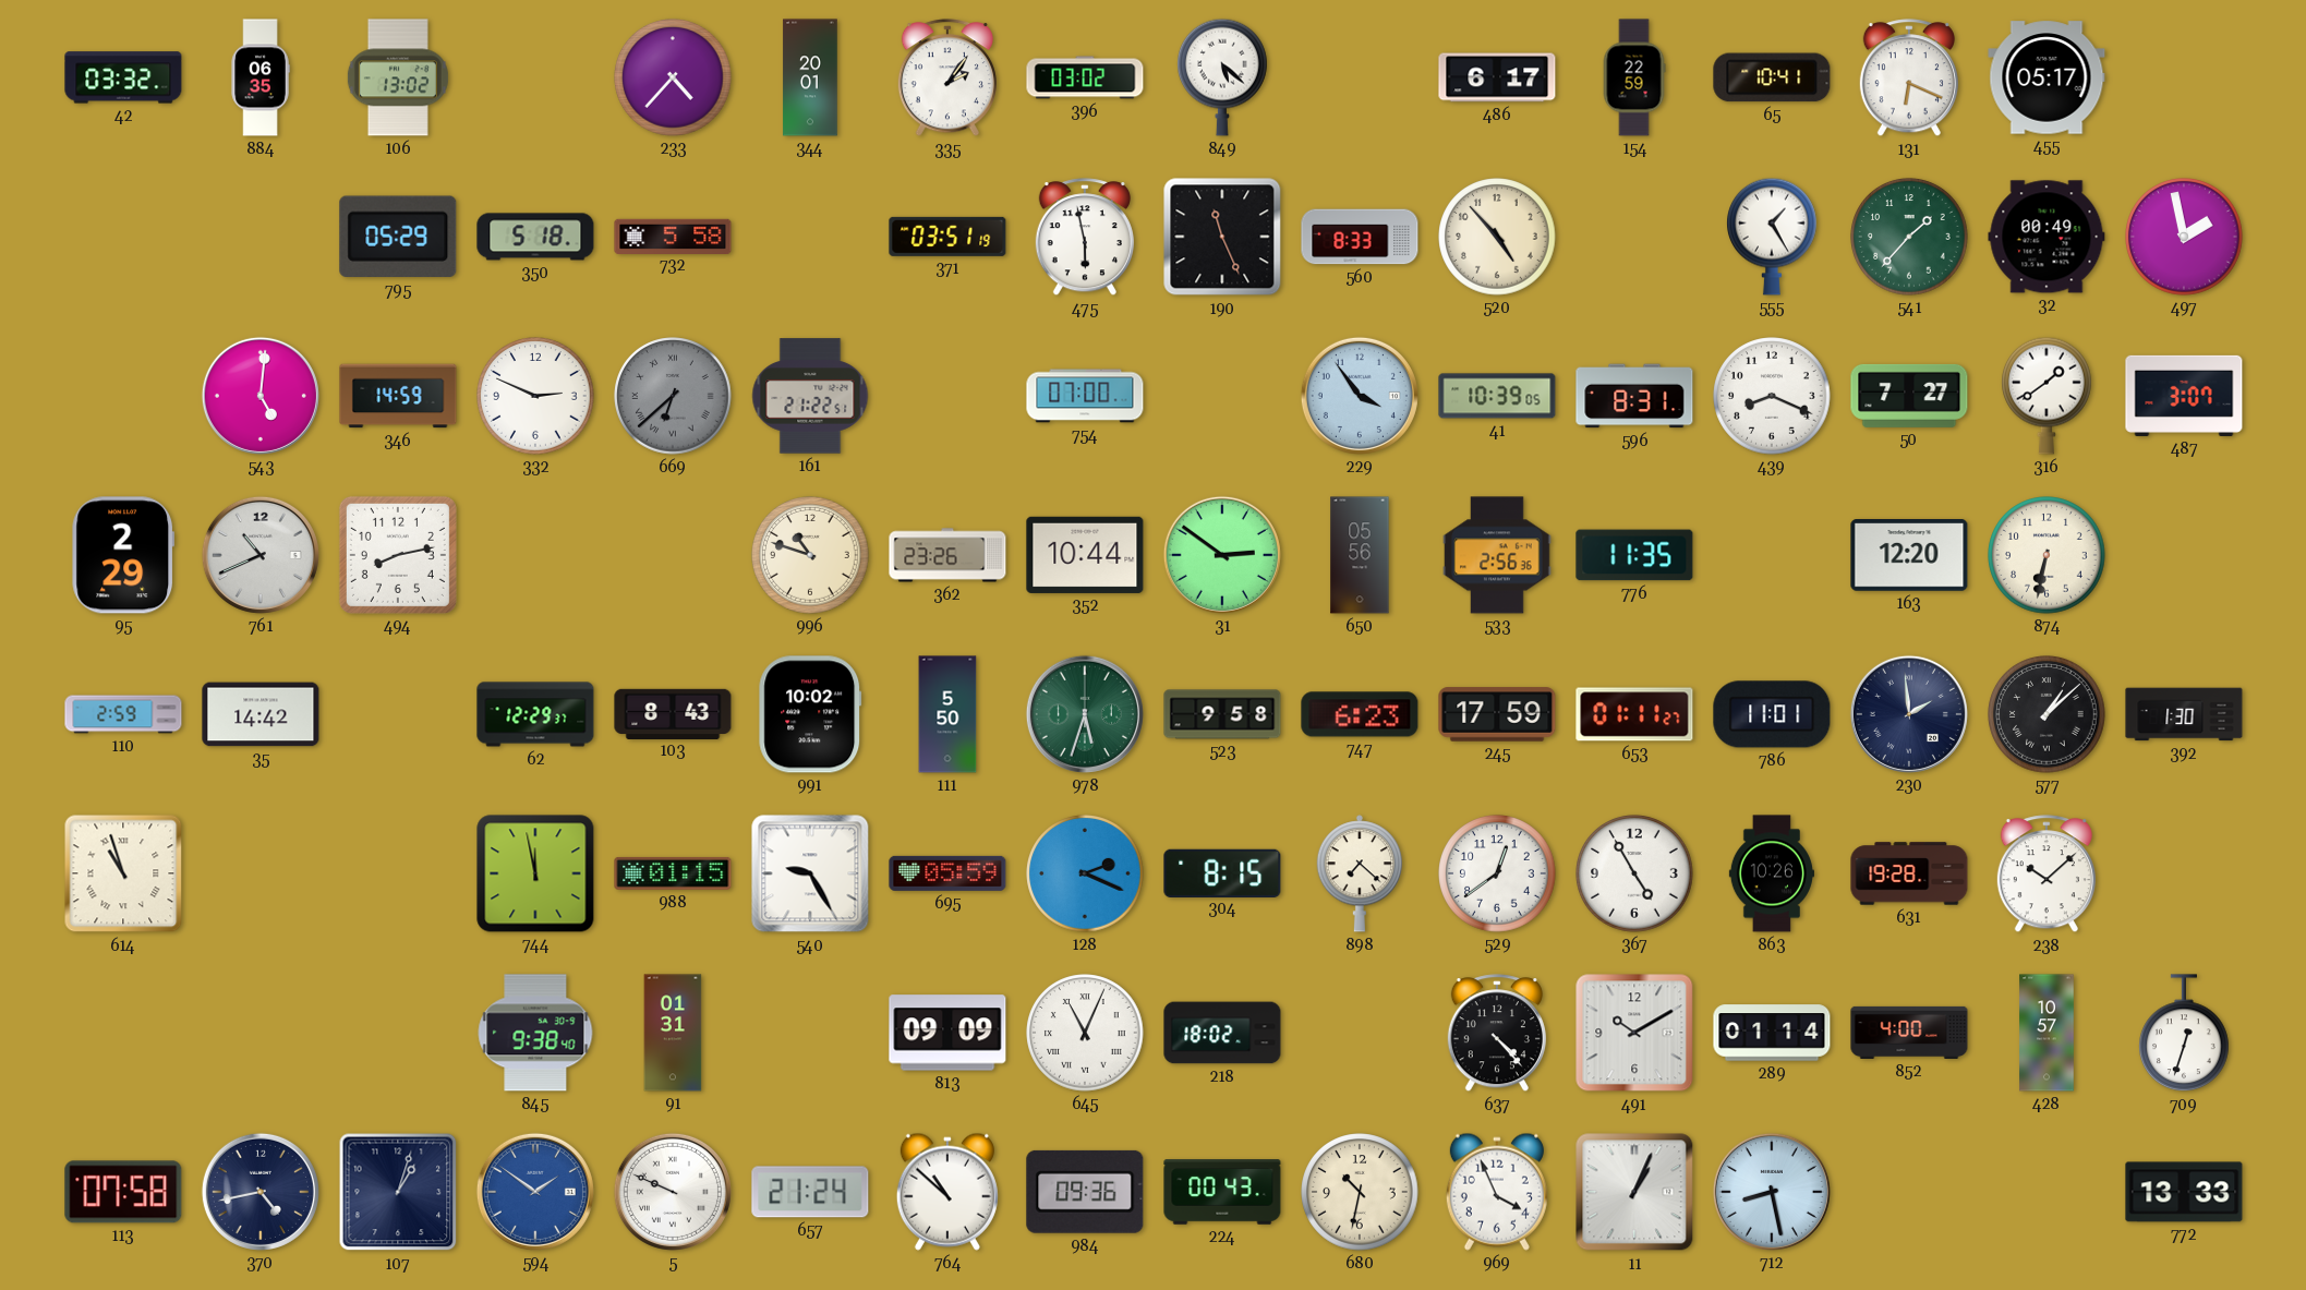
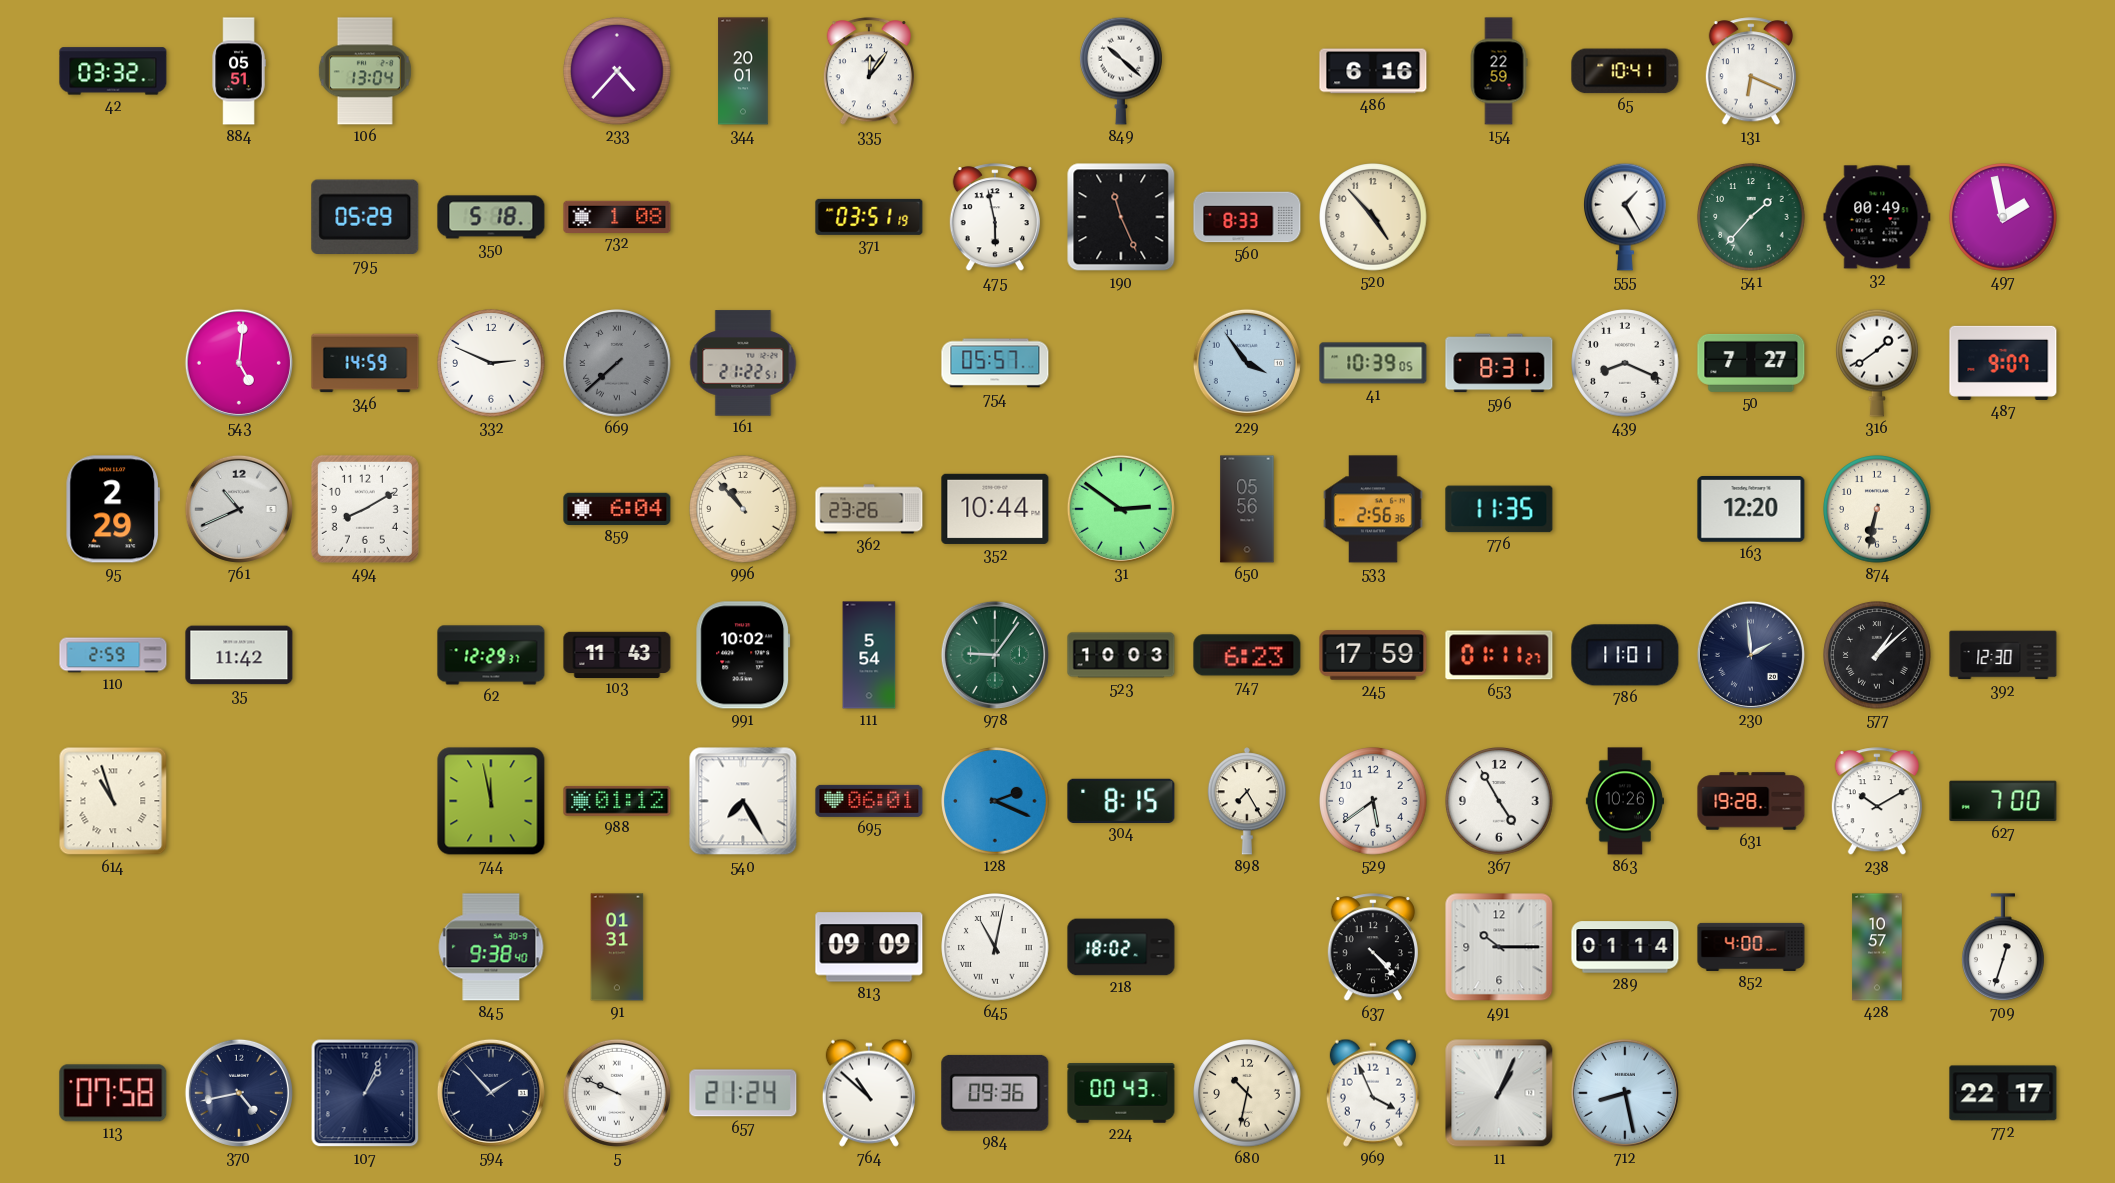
884: 06:35 -> 05:51 (239, 71)
106: 13:02 -> 13:04 (365, 71)
335: 2:06 -> 12:06 (869, 72)
396: 03:02 -> none (1085, 77)
849: 5:22 -> 10:22 (1122, 71)
486: 6:17 -> 6:16 (1373, 71)
455: 05:17 -> none (2047, 77)
732: 5:58 -> 1:08 (617, 216)
669: 6:38 -> 7:38 (617, 363)
754: 07:00 -> 05:57 (995, 363)
487: 3:07 -> 9:07 (2003, 363)
494: 8:13 -> 8:10 (365, 509)
859: none -> 6:04 (617, 509)
996: 10:48 -> 10:53 (743, 509)
35: 14:42 -> 11:42 (239, 655)
103: 8:43 -> 11:43 (617, 654)
111: 5:50 -> 5:54 (869, 655)
978: 5:33 -> 9:06 (995, 655)
523: 9:58 -> 10:03 (1121, 655)
392: 1:30 -> 12:30 (2003, 655)
988: 01:15 -> 01:12 (617, 801)
540: 9:25 -> 7:25 (743, 801)
695: 05:59 -> 06:01 (869, 801)
898: 7:22 -> 7:25 (1246, 801)
529: 12:39 -> 5:39 (1373, 801)
238: 10:08 -> 10:10 (1877, 802)
627: none -> 7:00 (2003, 801)
645: 11:04 -> 11:02 (995, 947)
491: 10:10 -> 10:15 (1499, 947)
107: 1:03 -> 1:04 (365, 1093)
594: 1:51 -> 1:53 (491, 1093)
594 dial: blue -> navy (491, 1093)
772: 13:33 -> 22:17 (2003, 1093)
